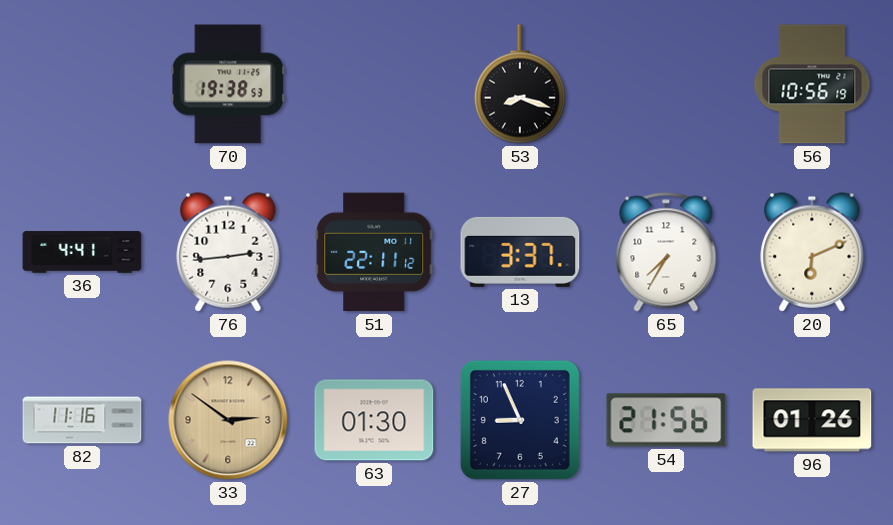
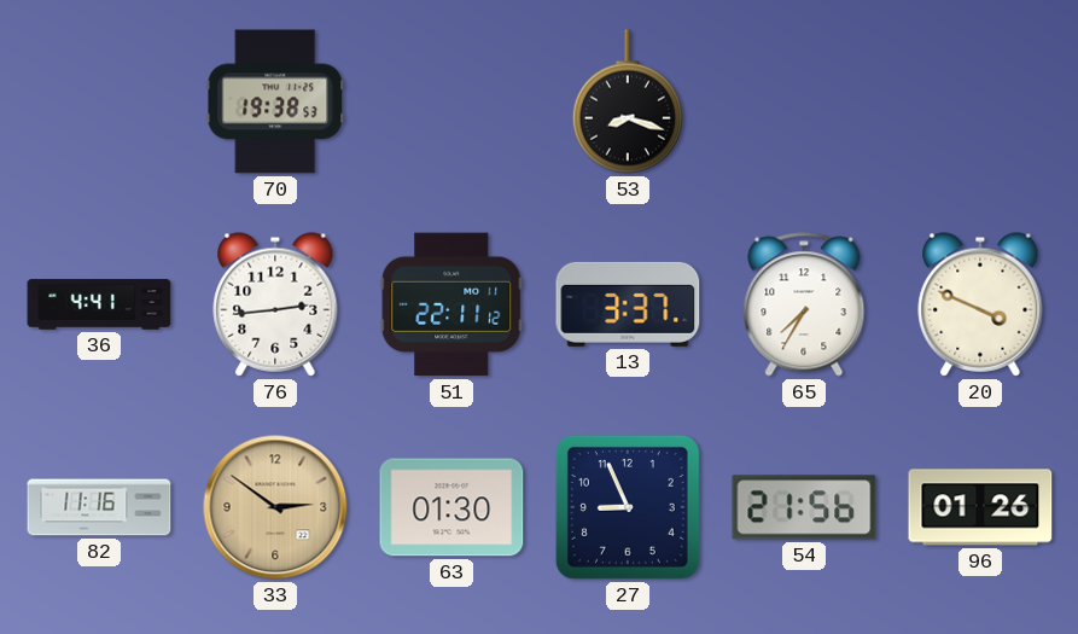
56: 10:56 -> none (812, 84)
20: 6:11 -> 3:49 (980, 304)
